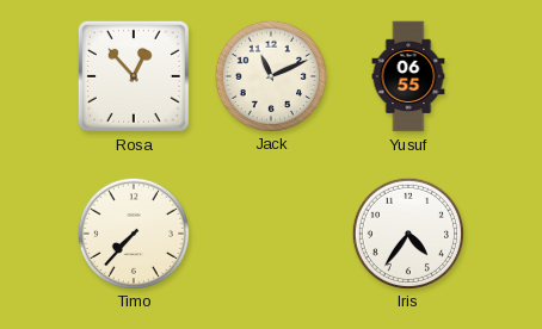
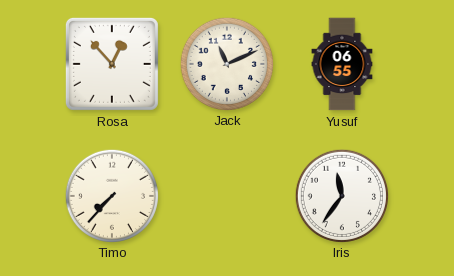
Iris: 4:36 -> 11:36 (341, 195)
